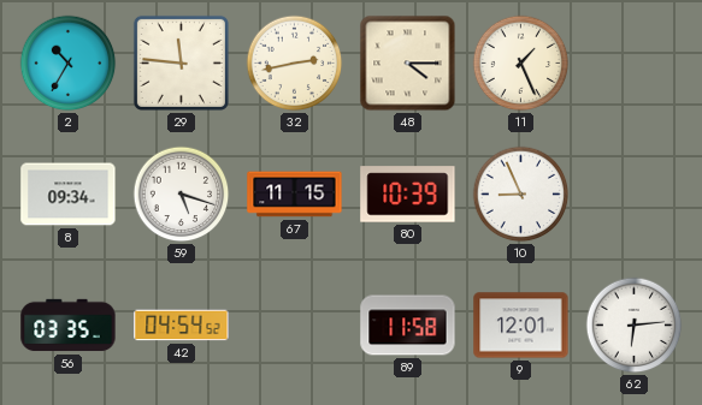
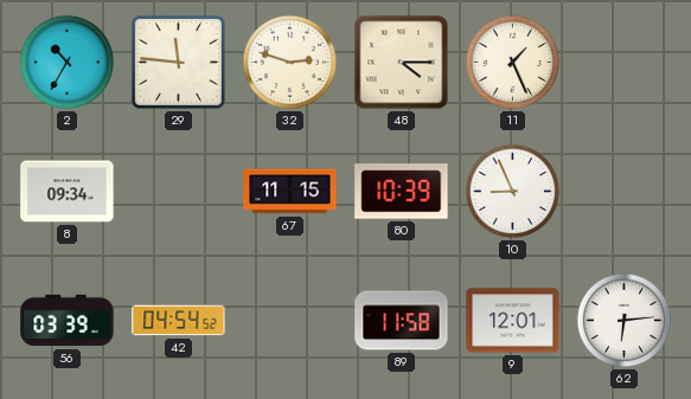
32: 2:43 -> 2:48 (290, 63)
59: 5:18 -> none (182, 195)
56: 03:35 -> 03:39 (68, 321)
